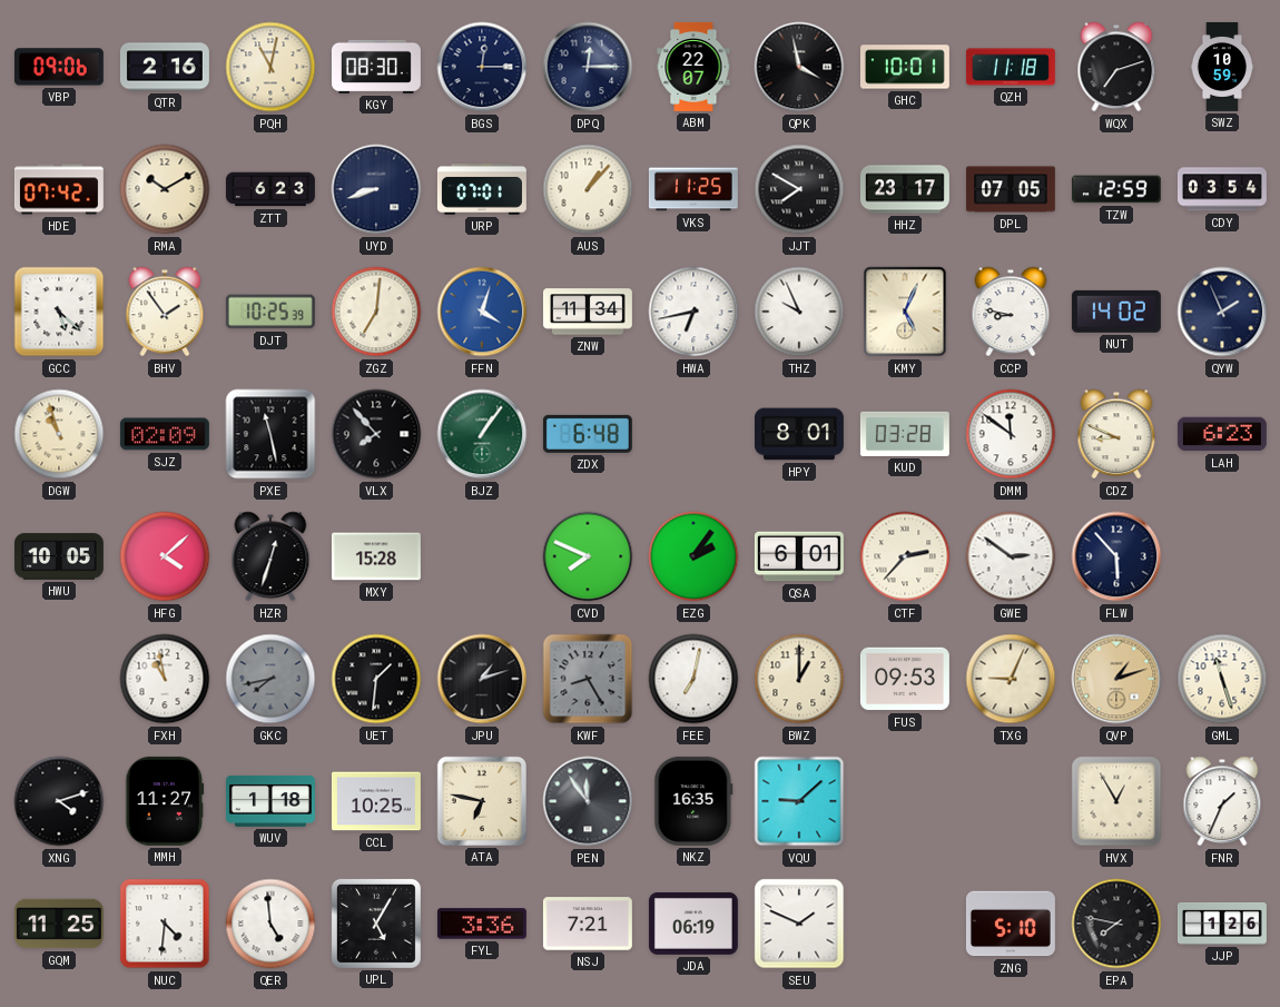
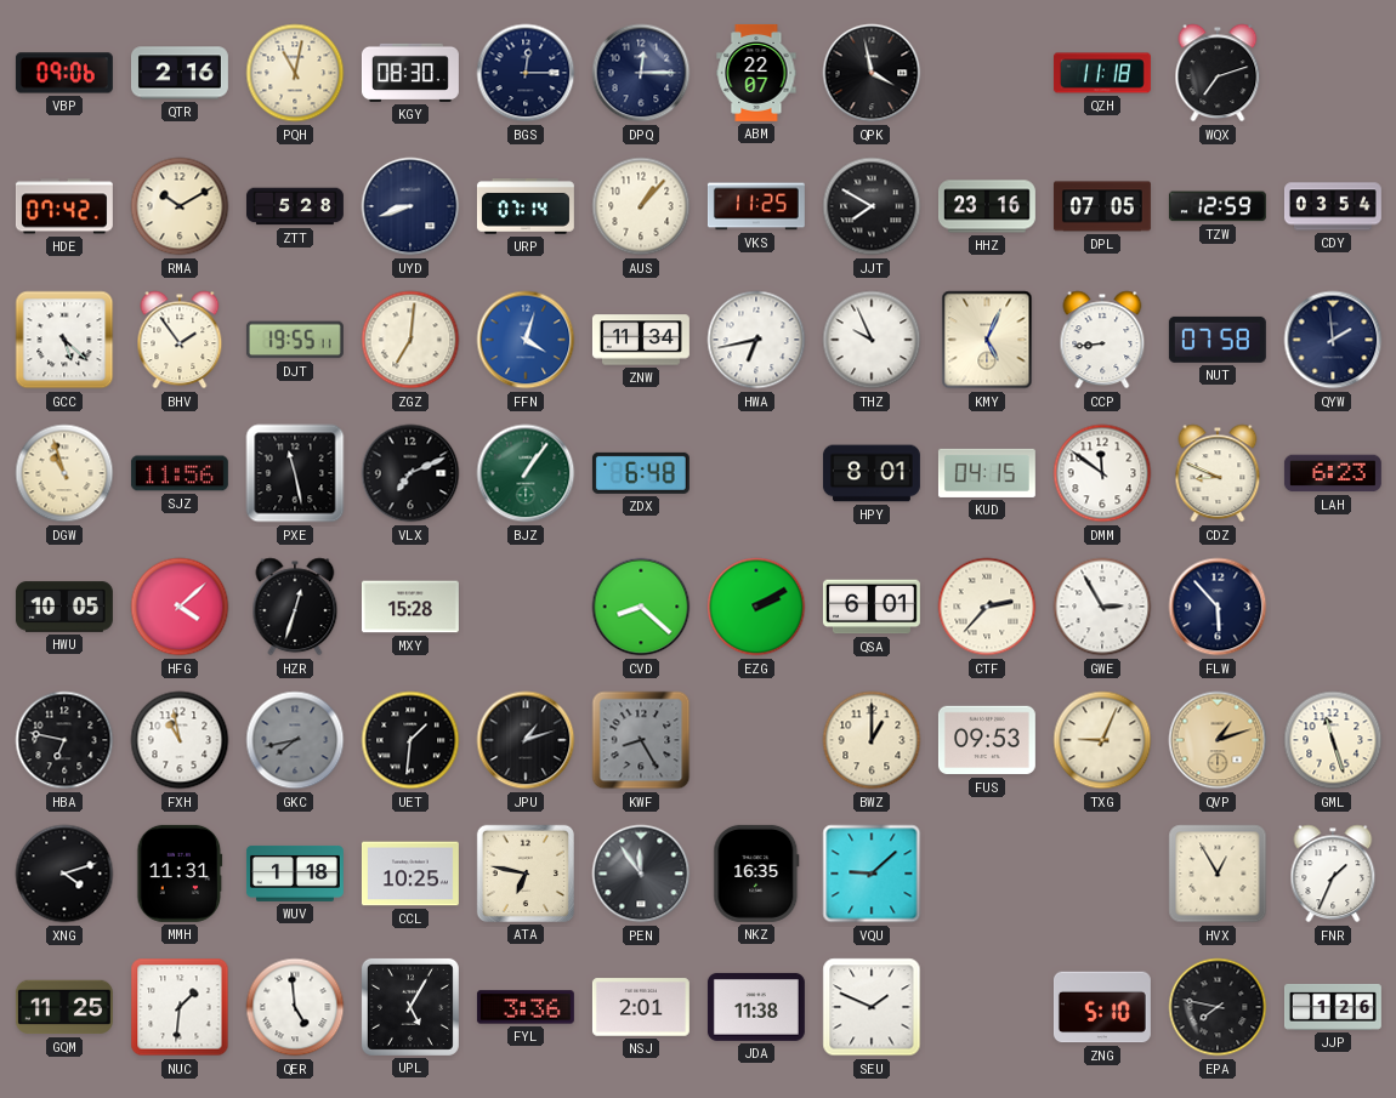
GHC: 10:01 -> none (905, 67)
SWZ: 10:59 -> none (1221, 67)
ZTT: 6:23 -> 5:28 (295, 206)
URP: 07:01 -> 07:14 (526, 207)
HHZ: 23:17 -> 23:16 (987, 206)
DJT: 10:25 -> 19:55 (295, 340)
CCP: 8:47 -> 8:44 (1102, 340)
NUT: 14:02 -> 07:58 (1218, 340)
QYW: 1:56 -> 1:59 (1333, 340)
SJZ: 02:09 -> 11:56 (180, 473)
VLX: 7:53 -> 7:11 (410, 473)
KUD: 03:28 -> 04:15 (987, 473)
CVD: 7:49 -> 8:22 (641, 607)
EZG: 2:06 -> 2:10 (756, 607)
GWE: 2:51 -> 2:55 (1102, 607)
HBA: none -> 6:47 (64, 740)
FEE: 7:02 -> none (693, 679)
MMH: 11:27 -> 11:31 (180, 874)
NUC: 4:31 -> 1:31 (180, 1007)
NSJ: 7:21 -> 2:01 (641, 1007)
JDA: 06:19 -> 11:38 (756, 1007)
